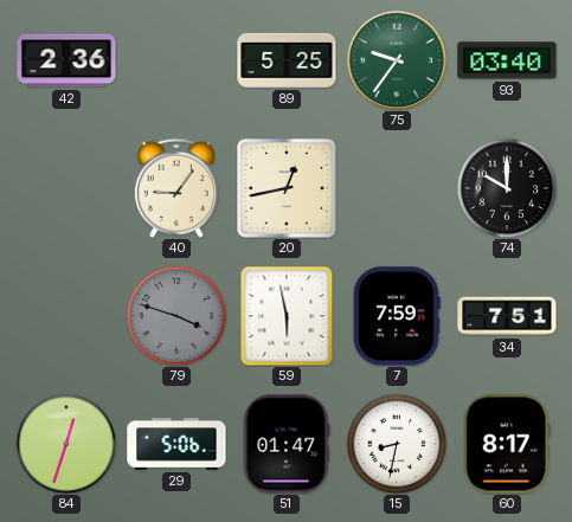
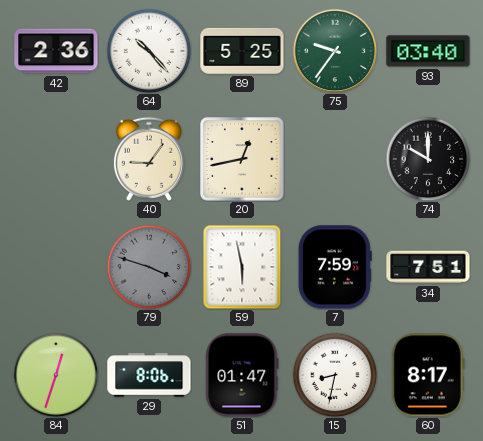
64: none -> 10:23 (149, 51)
29: 5:06 -> 8:06 (149, 375)
